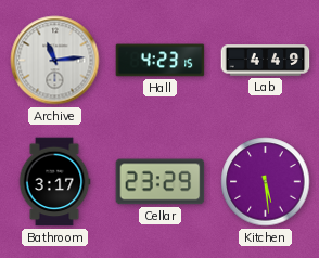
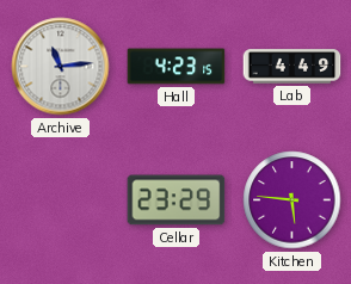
Bathroom: 3:17 -> none (54, 182)
Kitchen: 5:29 -> 5:46 (292, 200)
